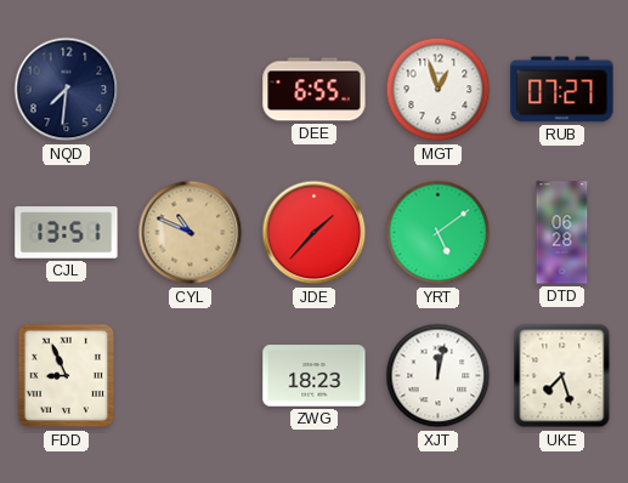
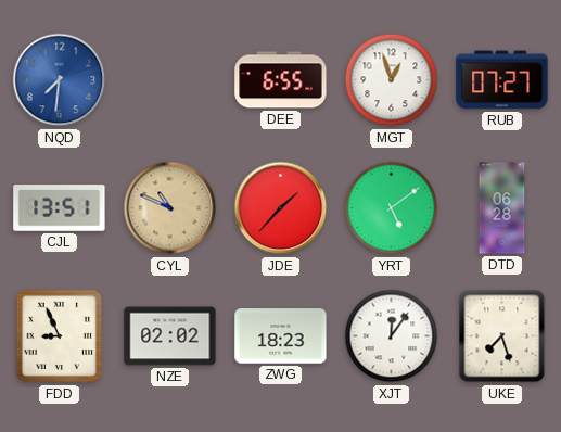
NQD dial: navy -> blue (60, 80)
NZE: none -> 02:02 (170, 336)
XJT: 12:02 -> 12:06 (392, 336)
